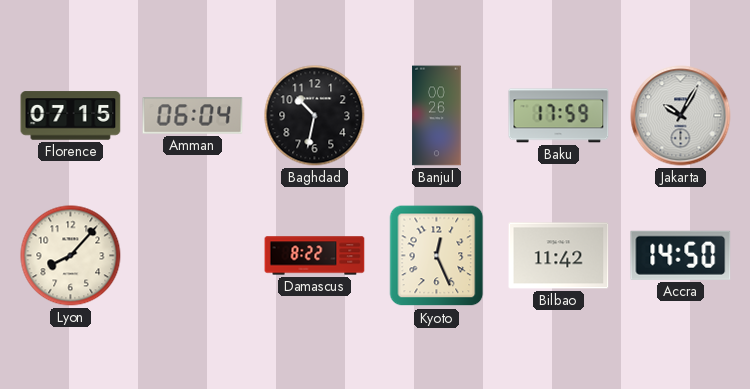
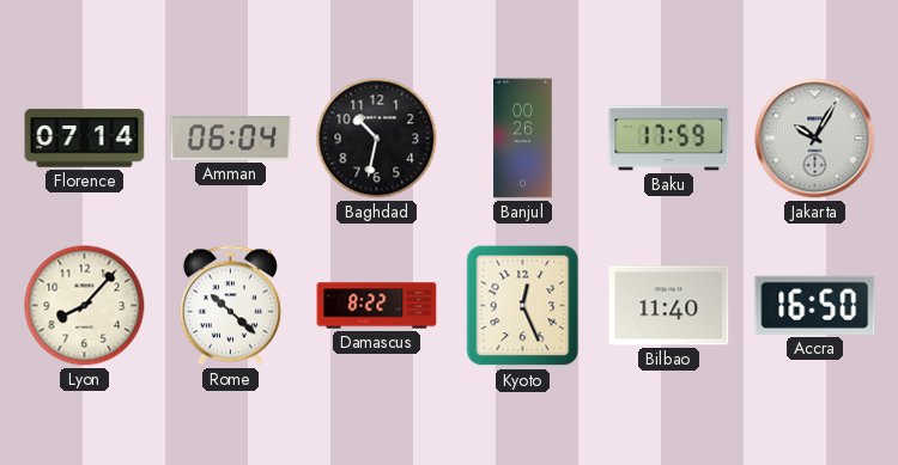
Florence: 07:15 -> 07:14 (85, 139)
Rome: none -> 10:22 (230, 306)
Bilbao: 11:42 -> 11:40 (669, 306)
Accra: 14:50 -> 16:50 (815, 305)
